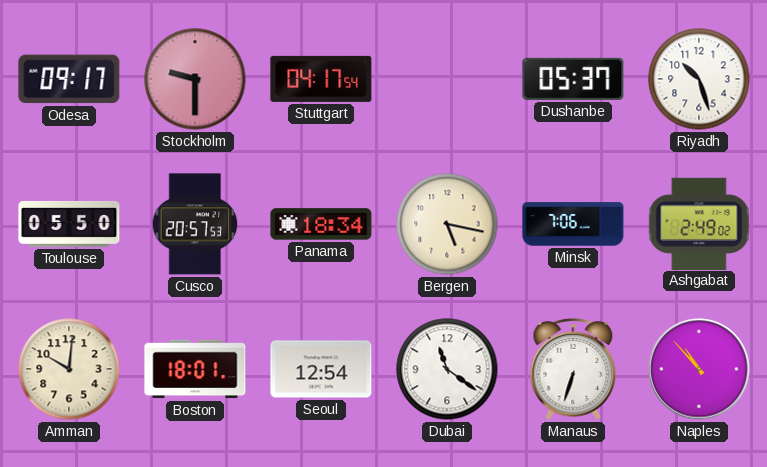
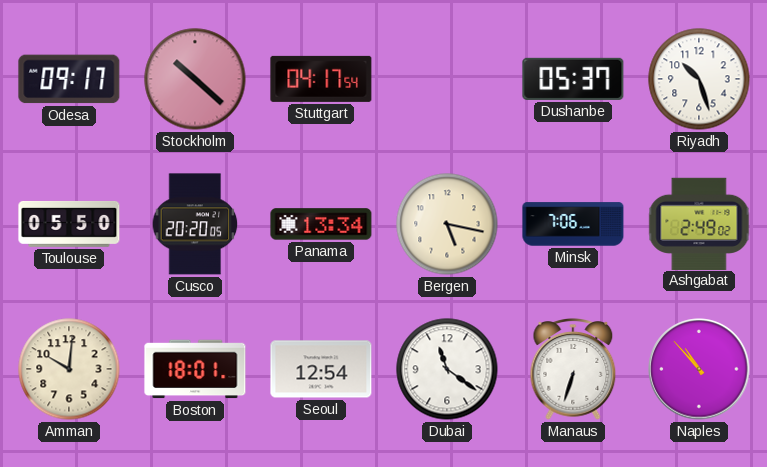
Stockholm: 9:30 -> 10:22 (195, 79)
Cusco: 20:57 -> 20:20 (195, 224)
Panama: 18:34 -> 13:34 (321, 224)
